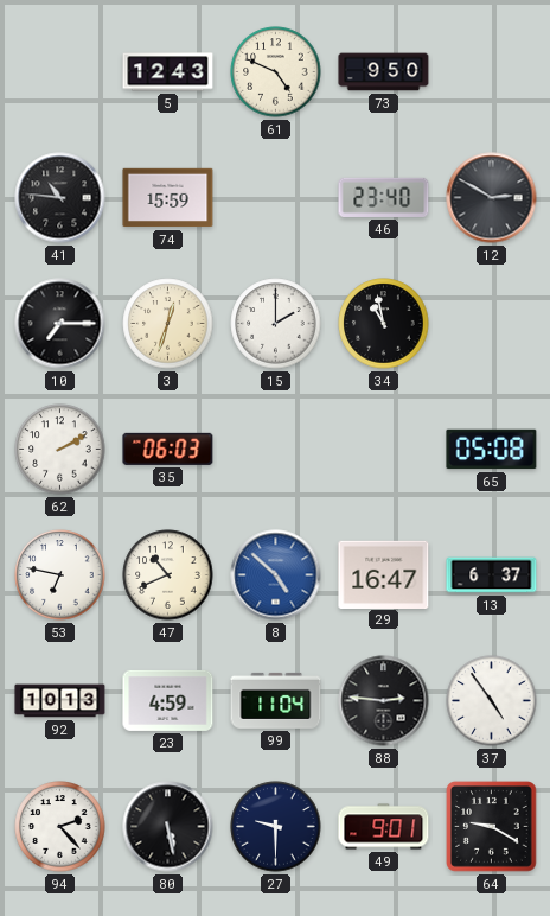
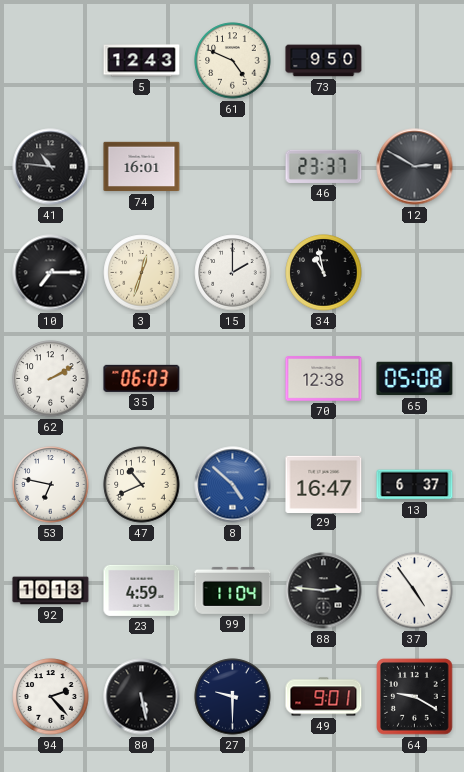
74: 15:59 -> 16:01 (142, 167)
46: 23:40 -> 23:37 (324, 166)
70: none -> 12:38 (324, 379)
